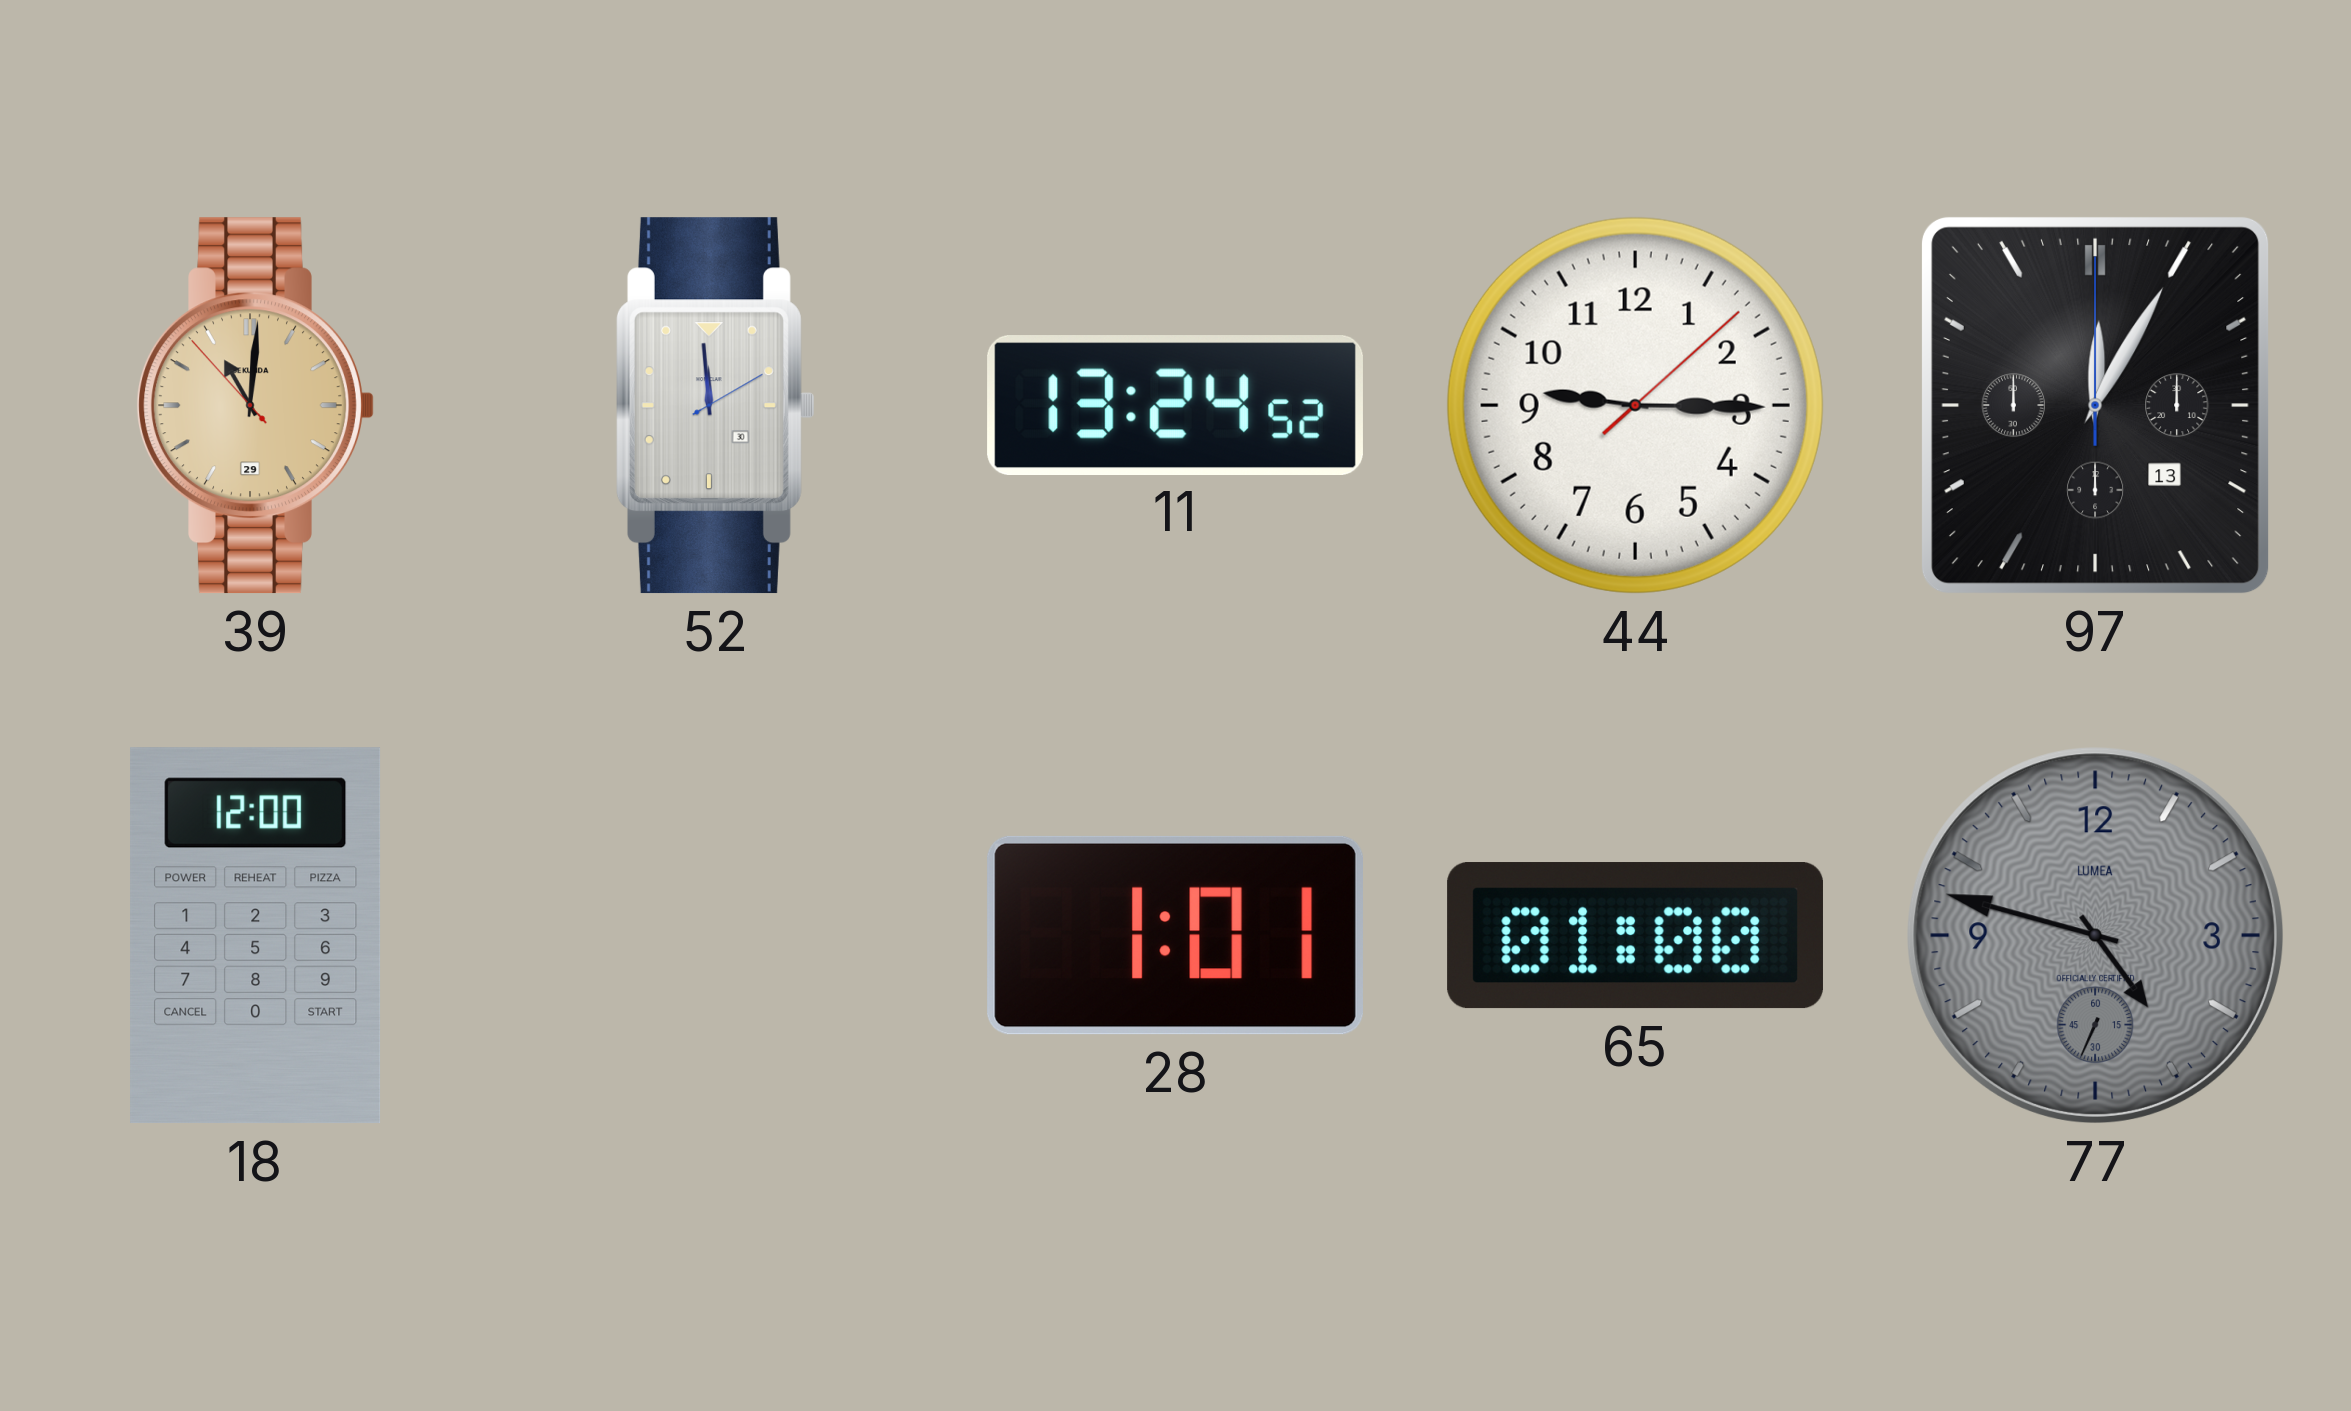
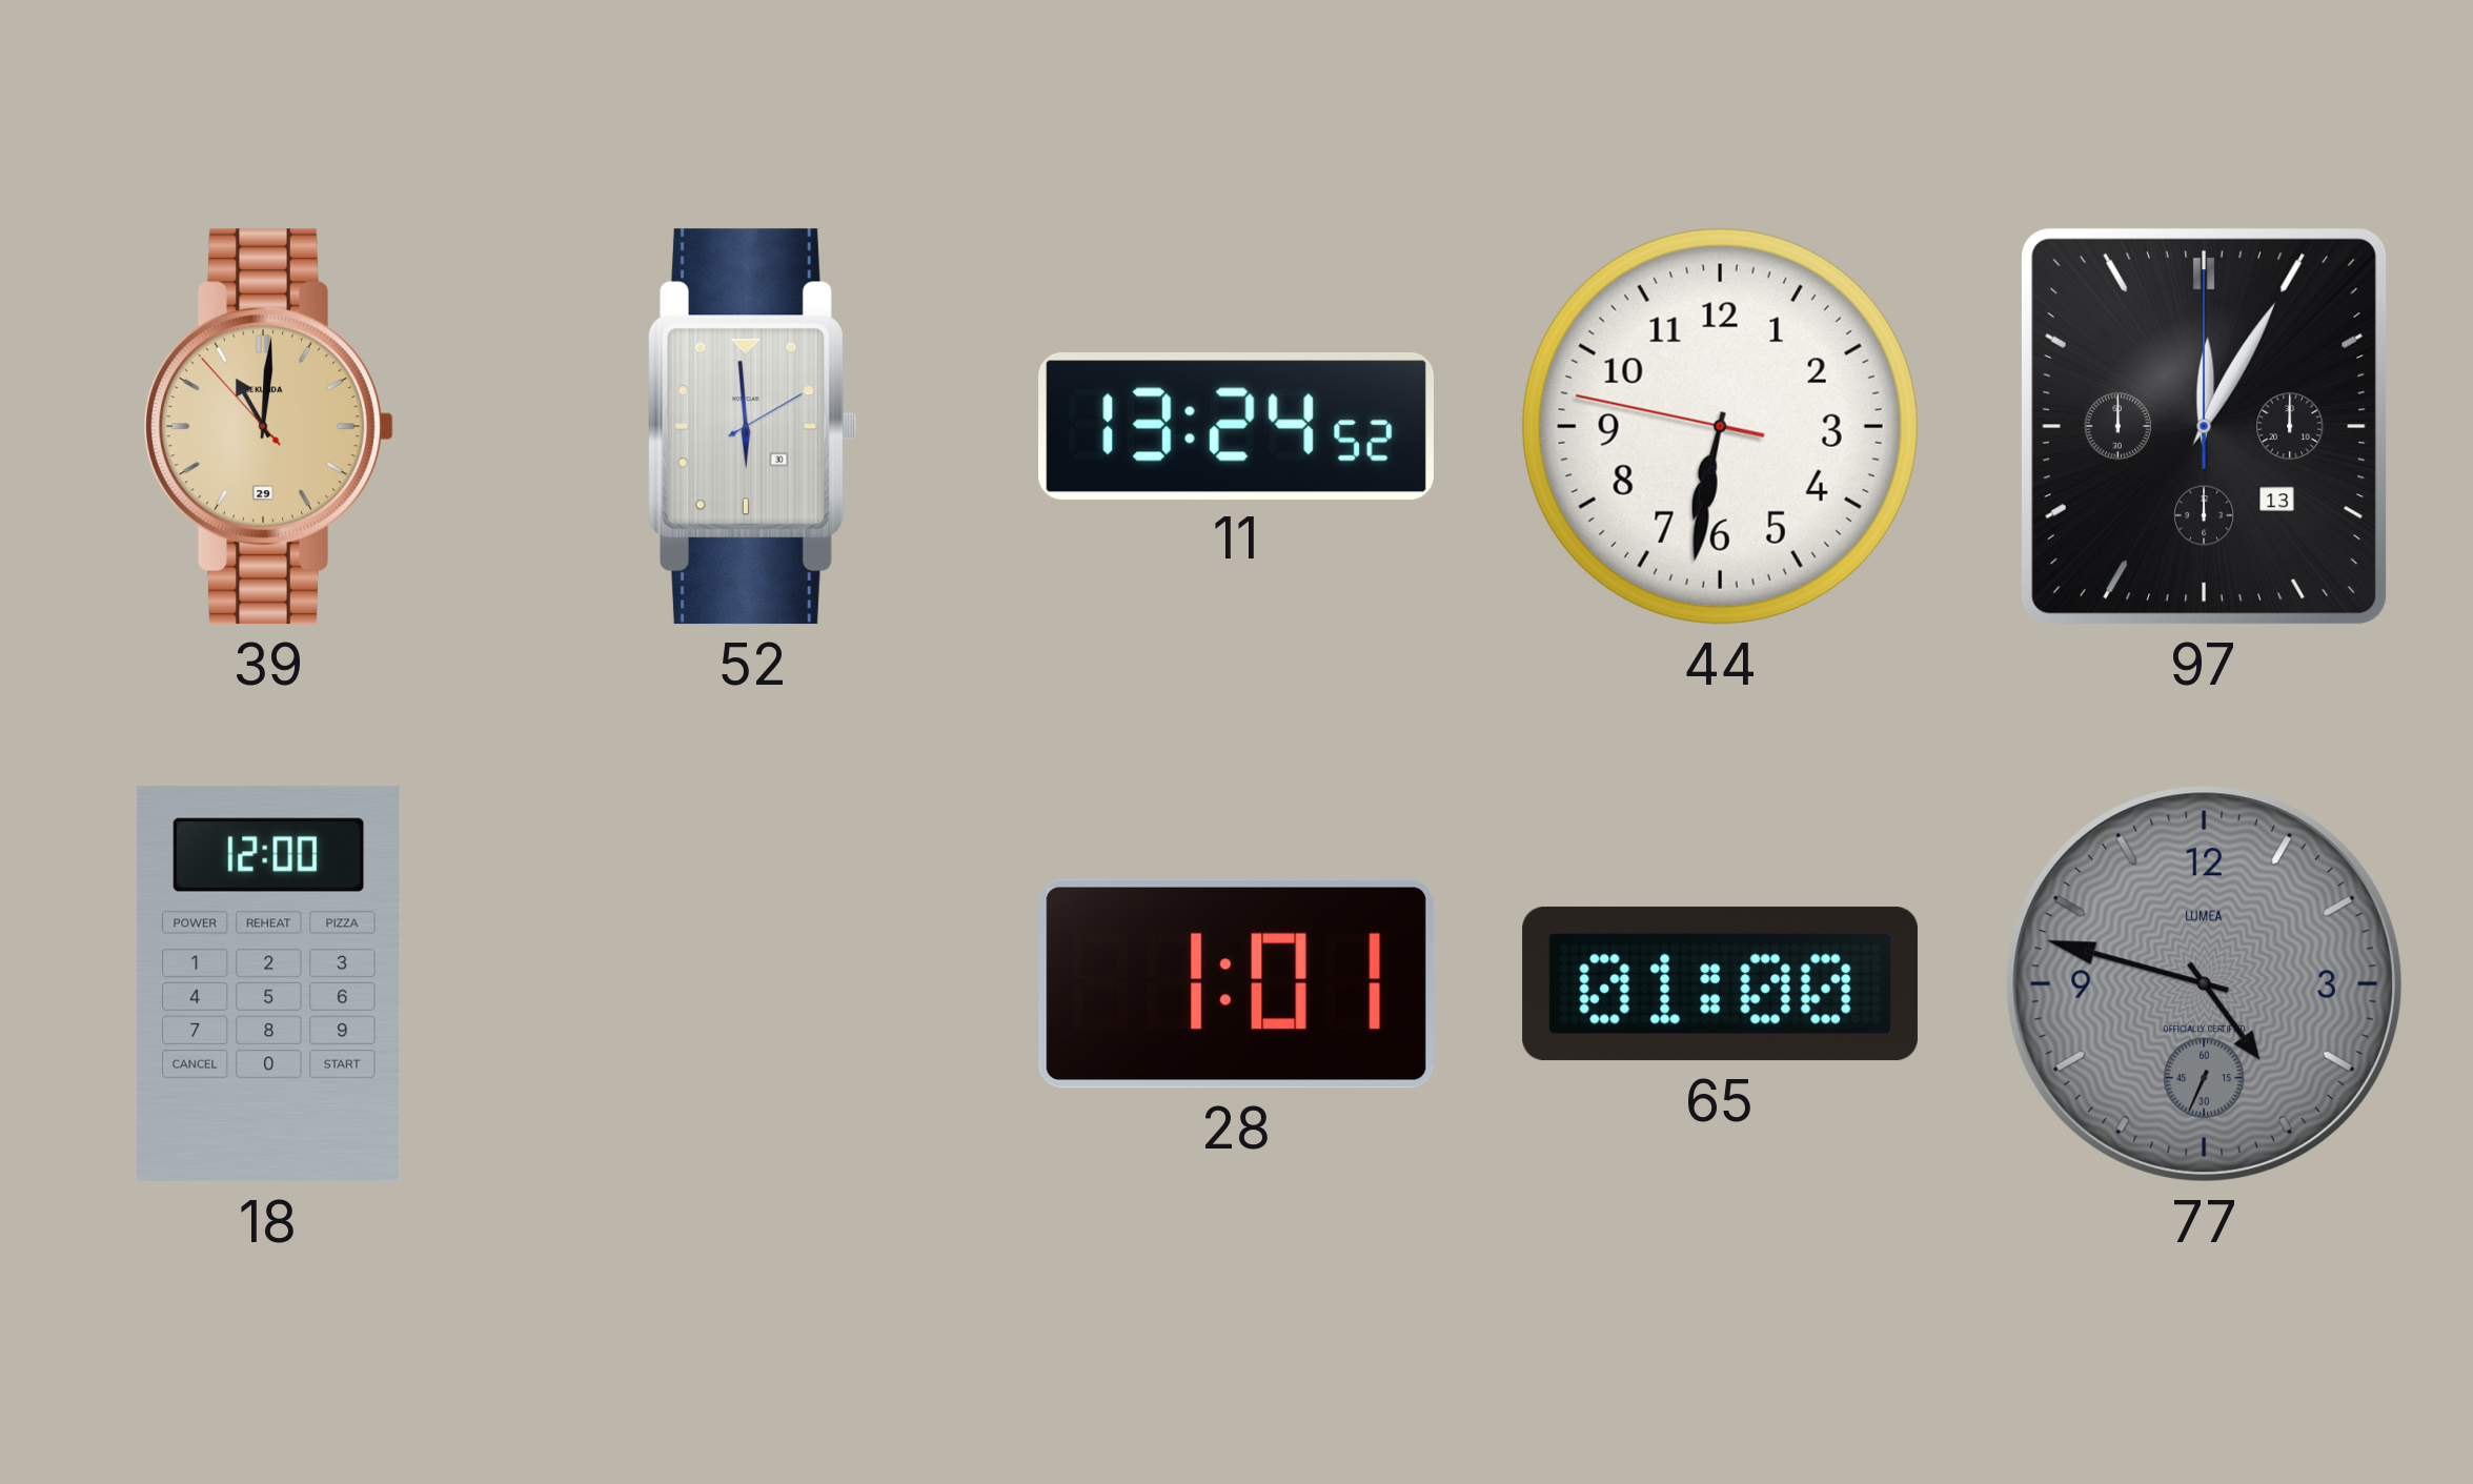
52: 11:59 -> 5:59 (752, 427)
44: 9:15 -> 6:31 (1720, 426)
